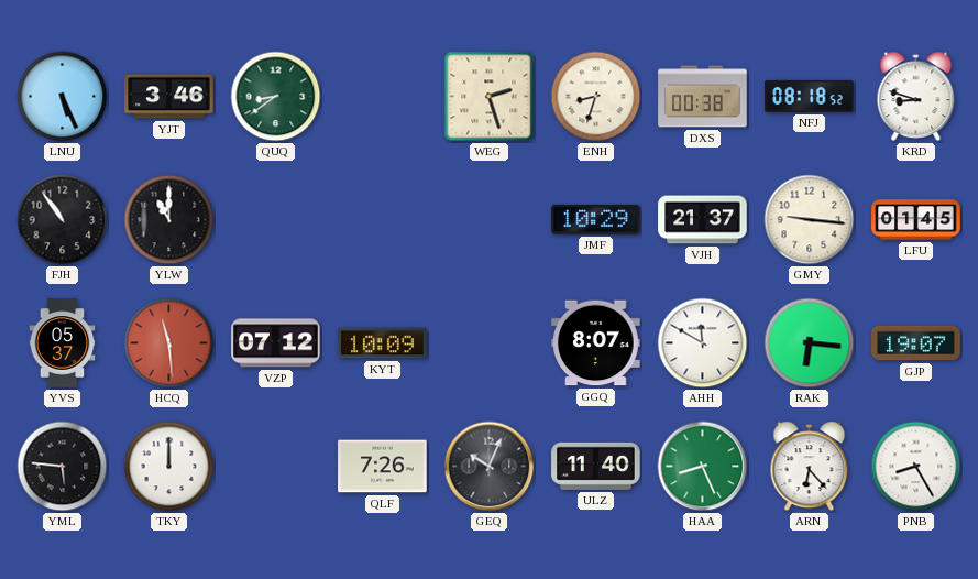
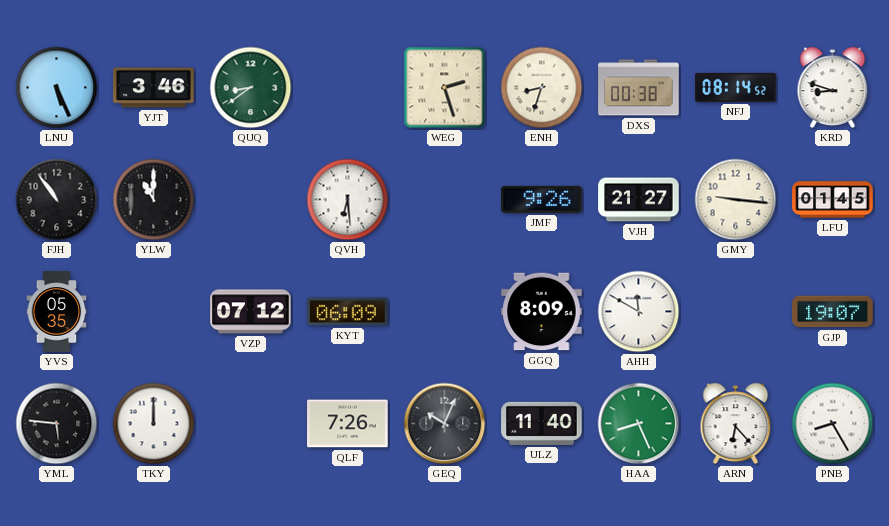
NFJ: 08:18 -> 08:14 (736, 87)
QVH: none -> 6:29 (348, 200)
JMF: 10:29 -> 9:26 (542, 199)
VJH: 21:37 -> 21:27 (639, 200)
YVS: 05:37 -> 05:35 (57, 312)
HCQ: 11:29 -> none (169, 343)
KYT: 10:09 -> 06:09 (348, 312)
GGQ: 8:07 -> 8:09 (542, 312)
RAK: 6:16 -> none (810, 343)
